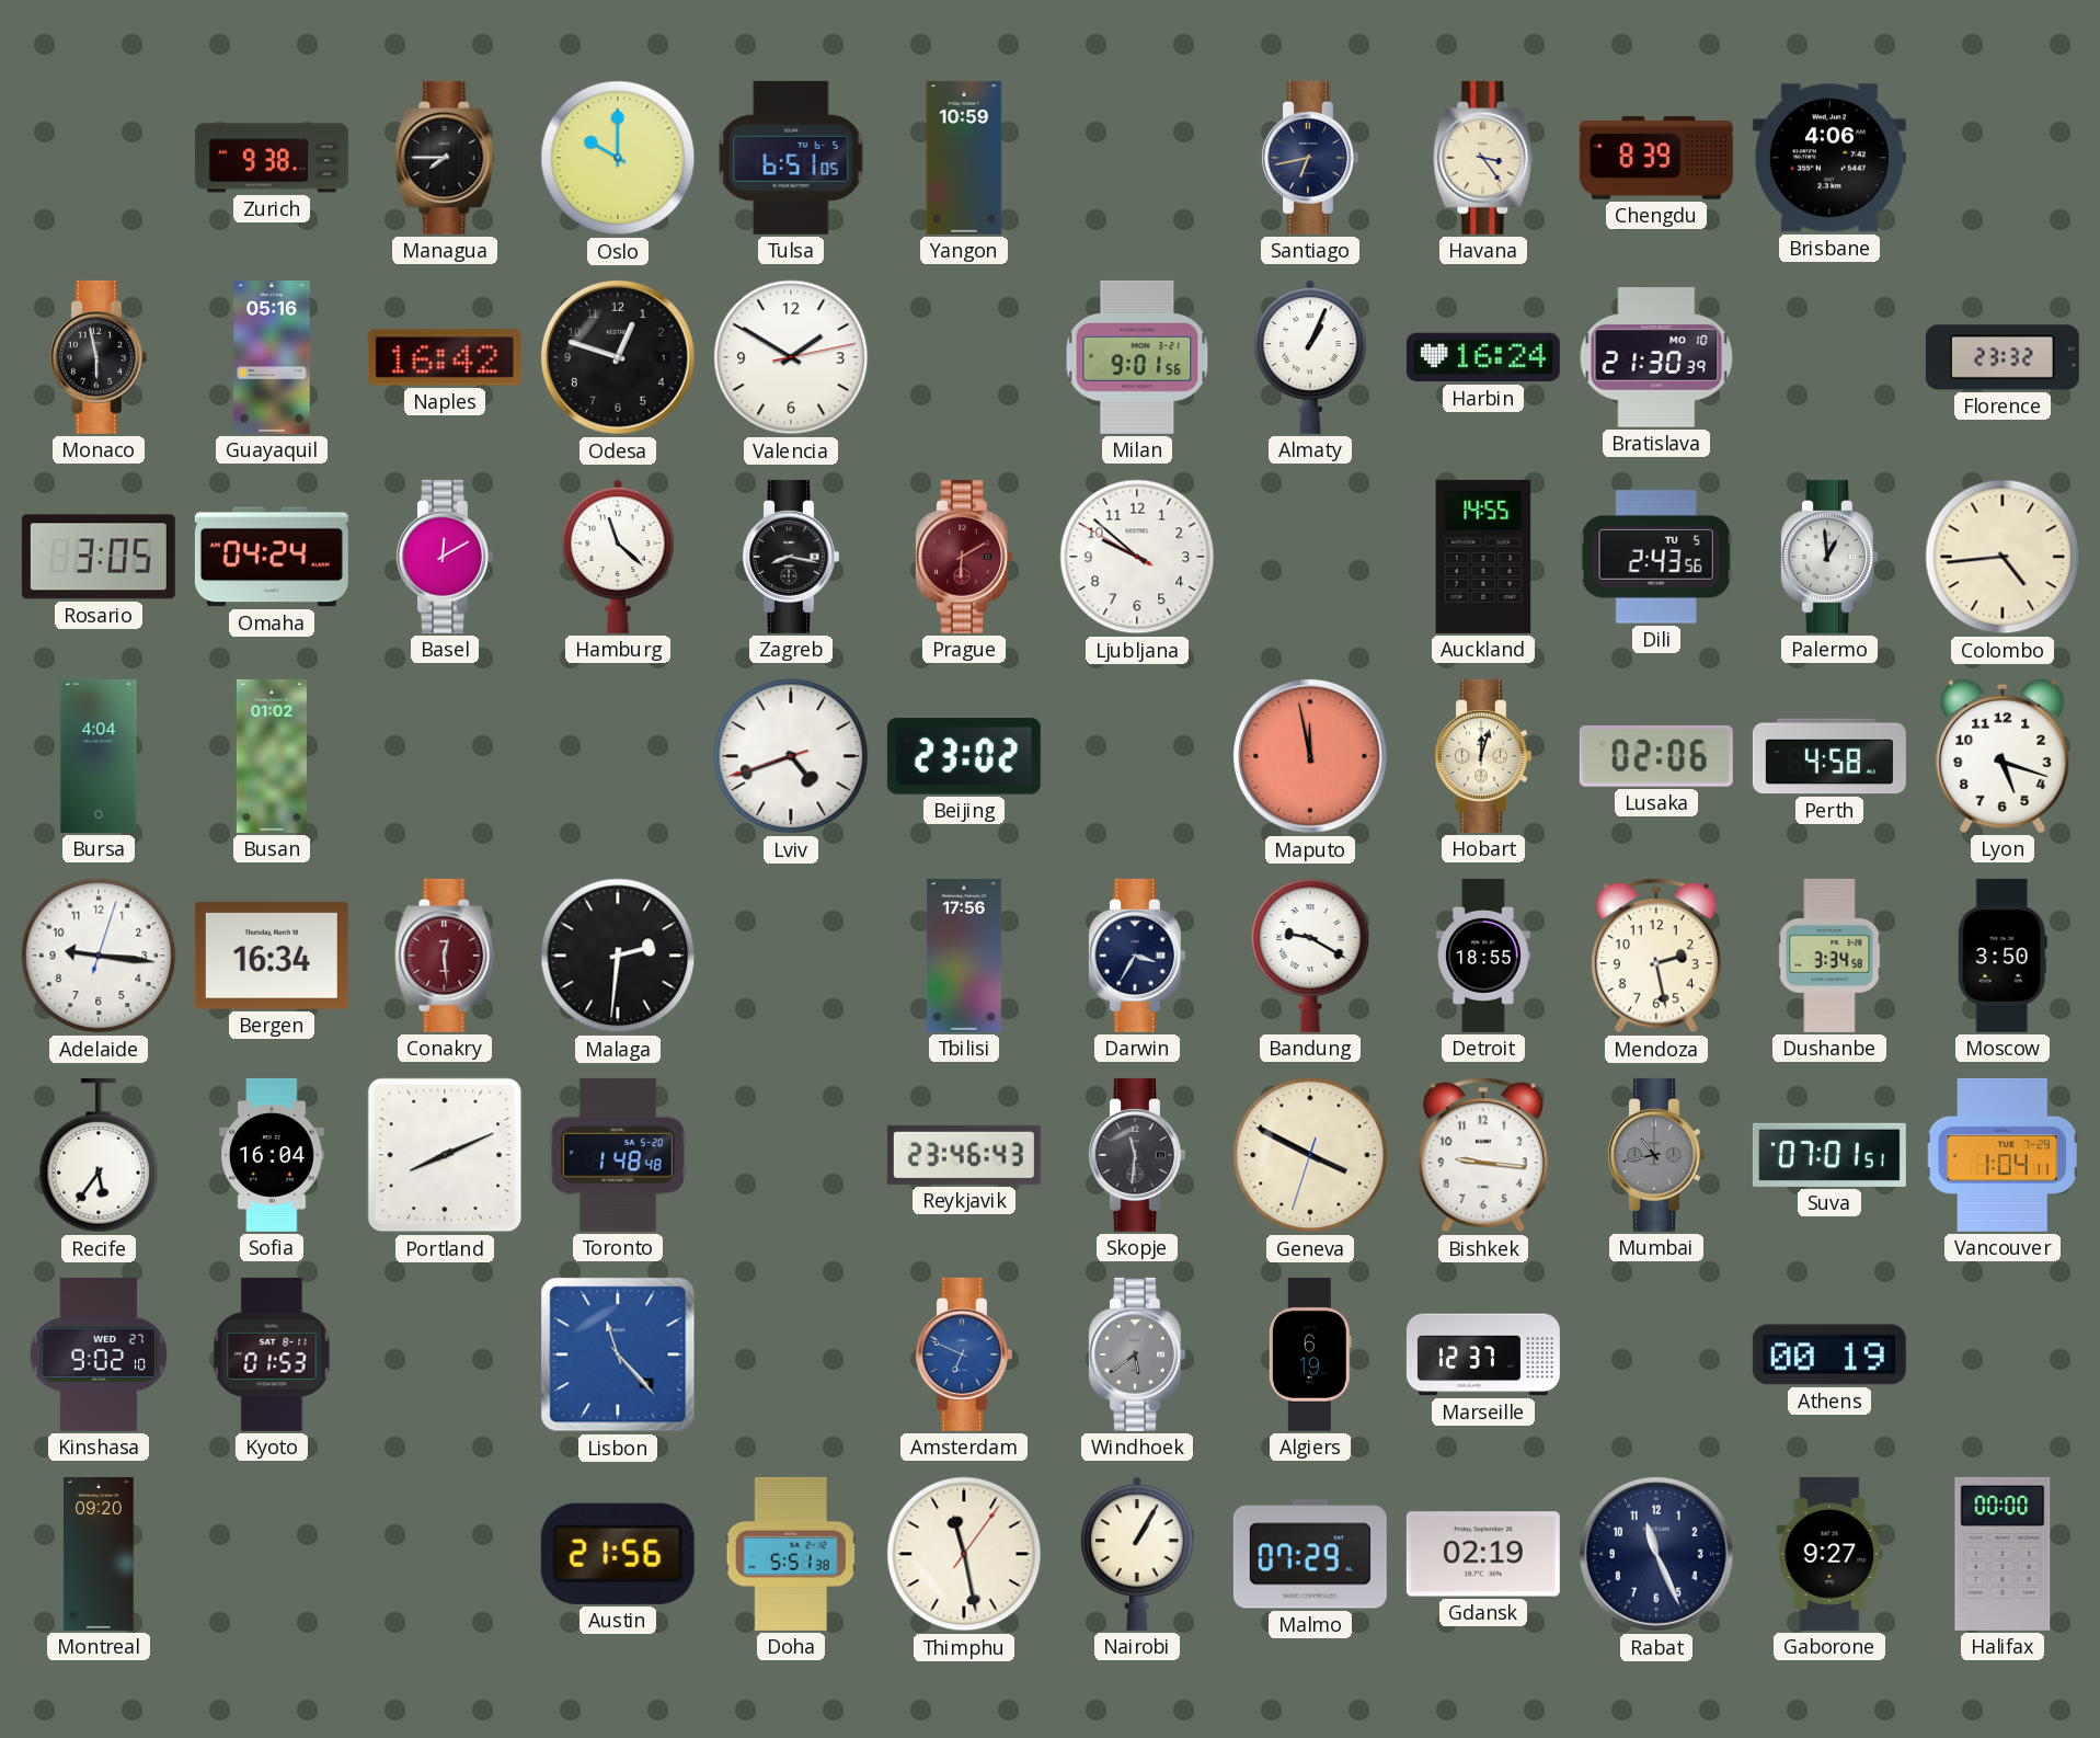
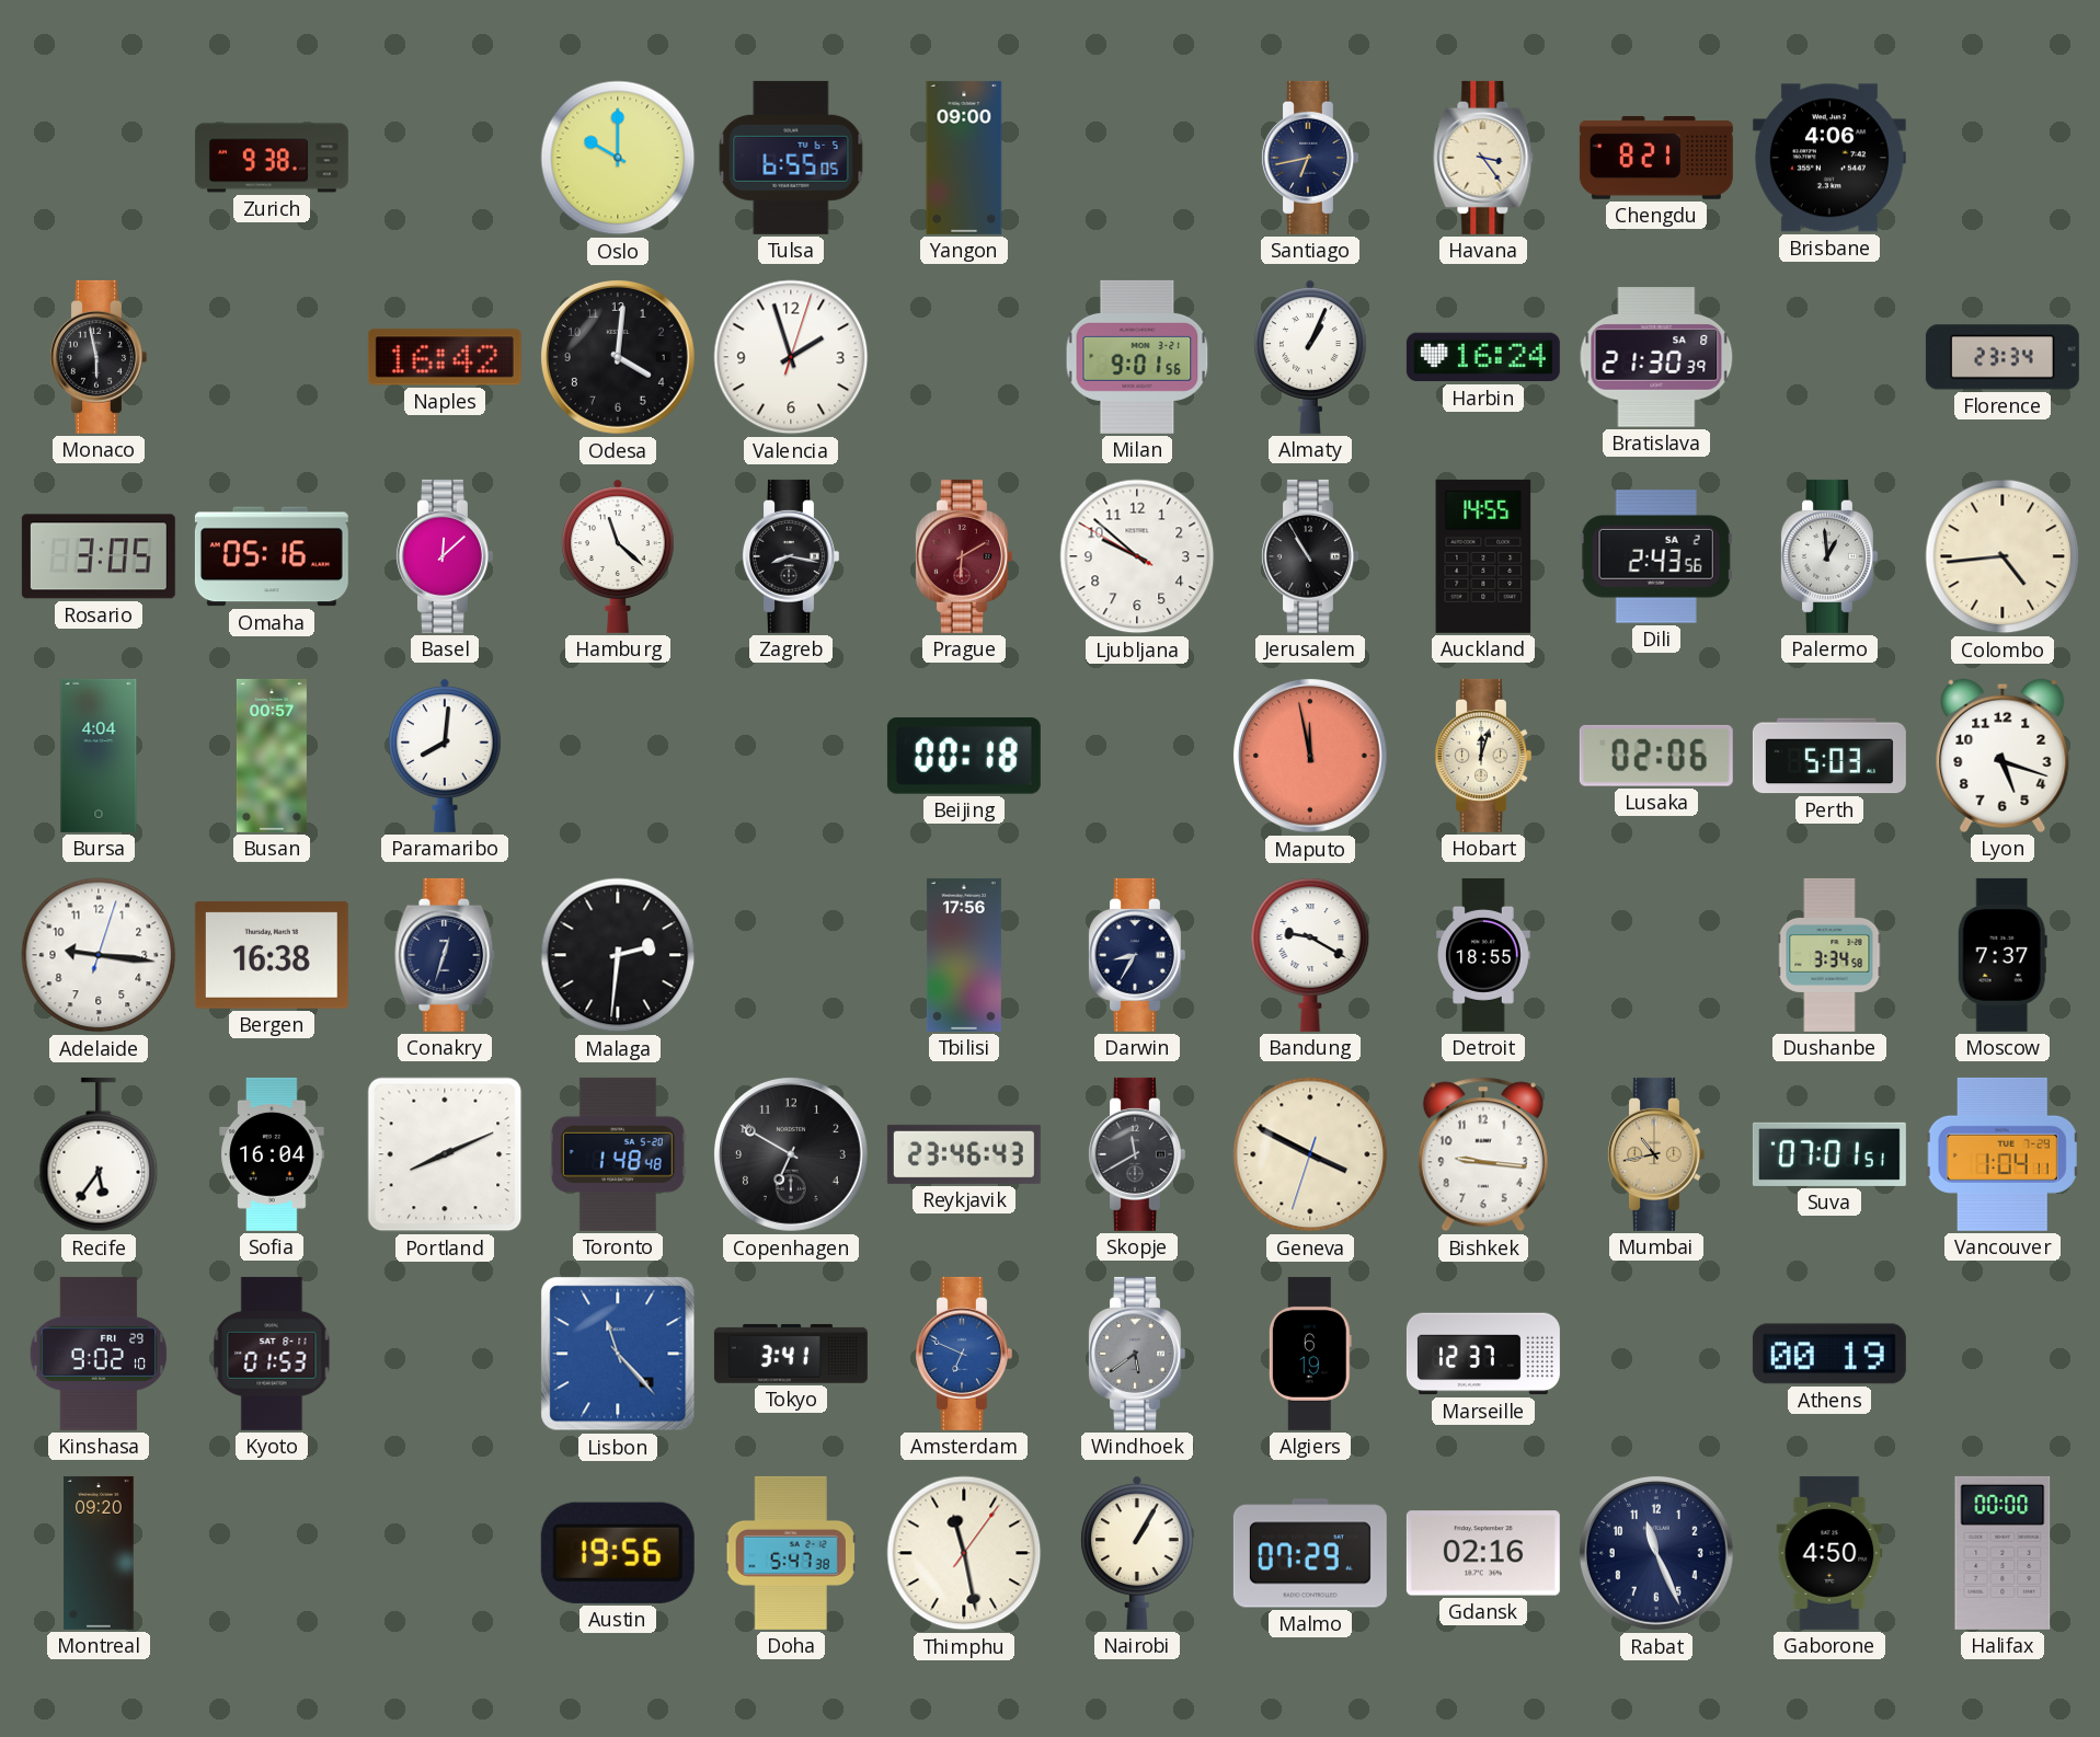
Managua: 7:45 -> none (445, 158)
Tulsa: 6:51 -> 6:55 (791, 158)
Yangon: 10:59 -> 09:00 (964, 158)
Chengdu: 8:39 -> 8:21 (1656, 159)
Guayaquil: 05:16 -> none (272, 357)
Odesa: 12:48 -> 4:01 (618, 357)
Valencia: 1:50 -> 1:57 (791, 357)
Bratislava date: MO 10 -> SA 8 (1656, 357)
Florence: 23:32 -> 23:34 (2003, 357)
Omaha: 04:24 -> 05:16 (272, 556)
Basel: 12:10 -> 12:08 (444, 556)
Jerusalem: none -> 10:55 (1309, 556)
Dili date: TU 5 -> SA 2 (1656, 556)
Busan: 01:02 -> 00:57 (272, 756)
Paramaribo: none -> 8:01 (445, 756)
Lviv: 4:41 -> none (791, 756)
Beijing: 23:02 -> 00:18 (964, 756)
Perth: 4:58 -> 5:03 (1829, 756)
Bergen: 16:34 -> 16:38 (272, 955)
Conakry: 12:29 -> 12:33 (445, 955)
Conakry dial: burgundy -> navy (445, 955)
Darwin: 3:35 -> 8:35 (1136, 955)
Mendoza: 2:28 -> none (1656, 956)
Moscow: 3:50 -> 7:37 (2003, 955)
Copenhagen: none -> 6:50 (791, 1154)
Skopje: 11:31 -> 11:40 (1136, 1154)
Mumbai dial: grey -> champagne (1655, 1154)
Kinshasa date: WED 27 -> FRI 29 (99, 1354)
Tokyo: none -> 3:41 (791, 1354)
Austin: 21:56 -> 19:56 (618, 1553)
Doha: 5:51 -> 5:47 (791, 1553)
Gdansk: 02:19 -> 02:16 (1483, 1553)
Gaborone: 9:27 -> 4:50 (1829, 1553)
